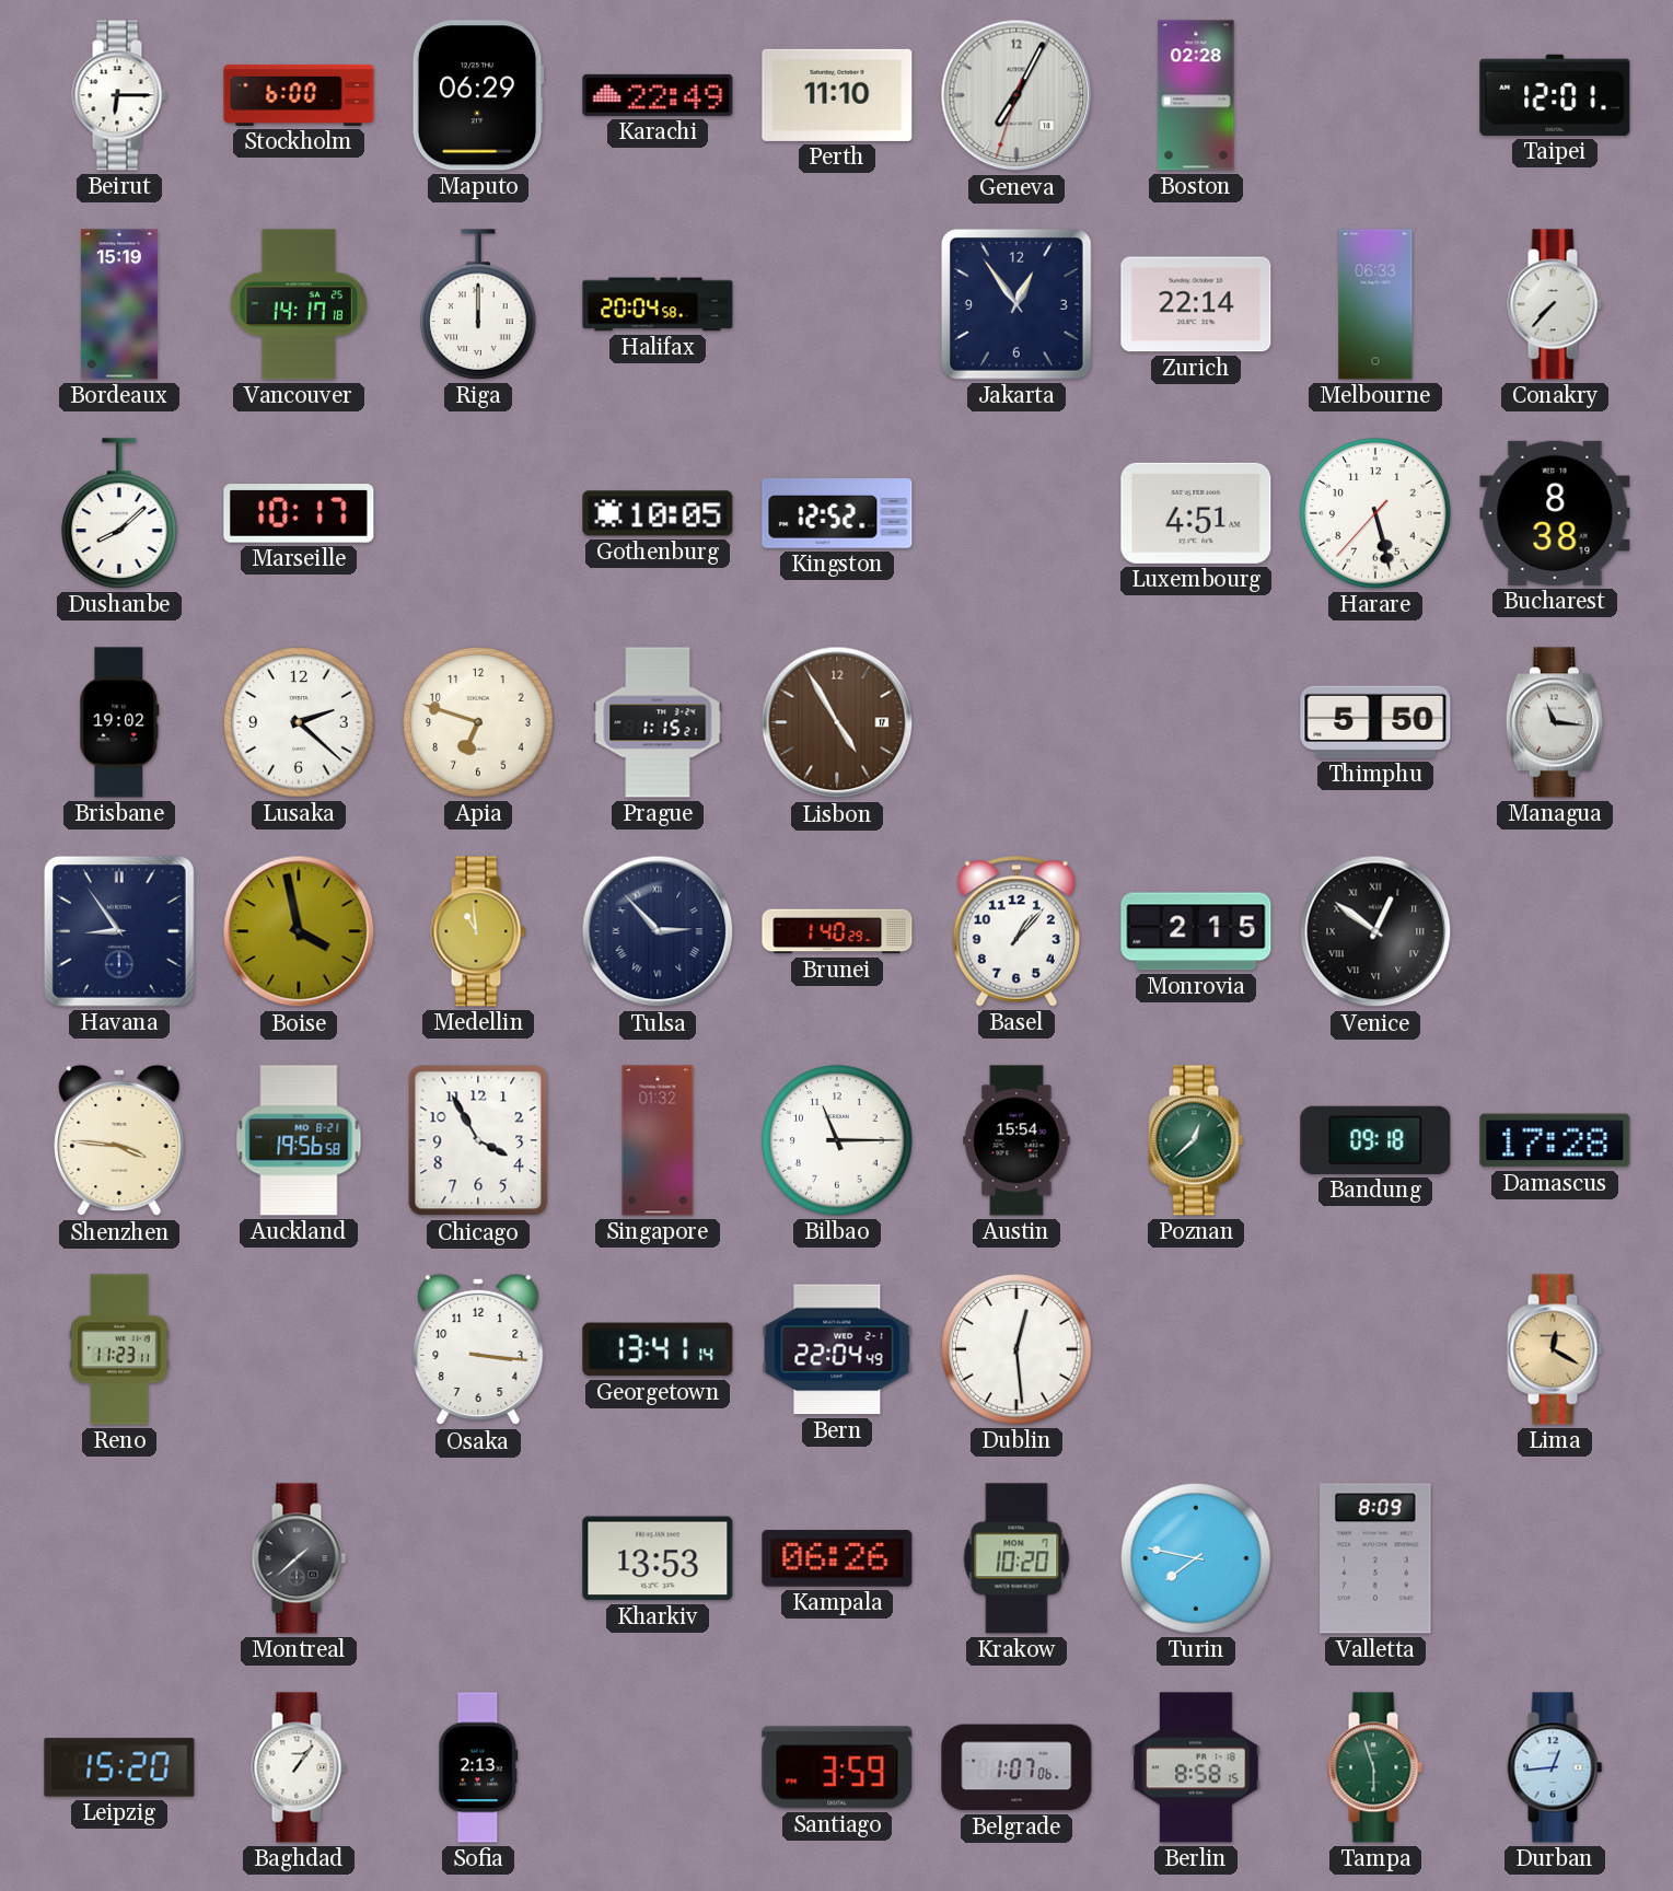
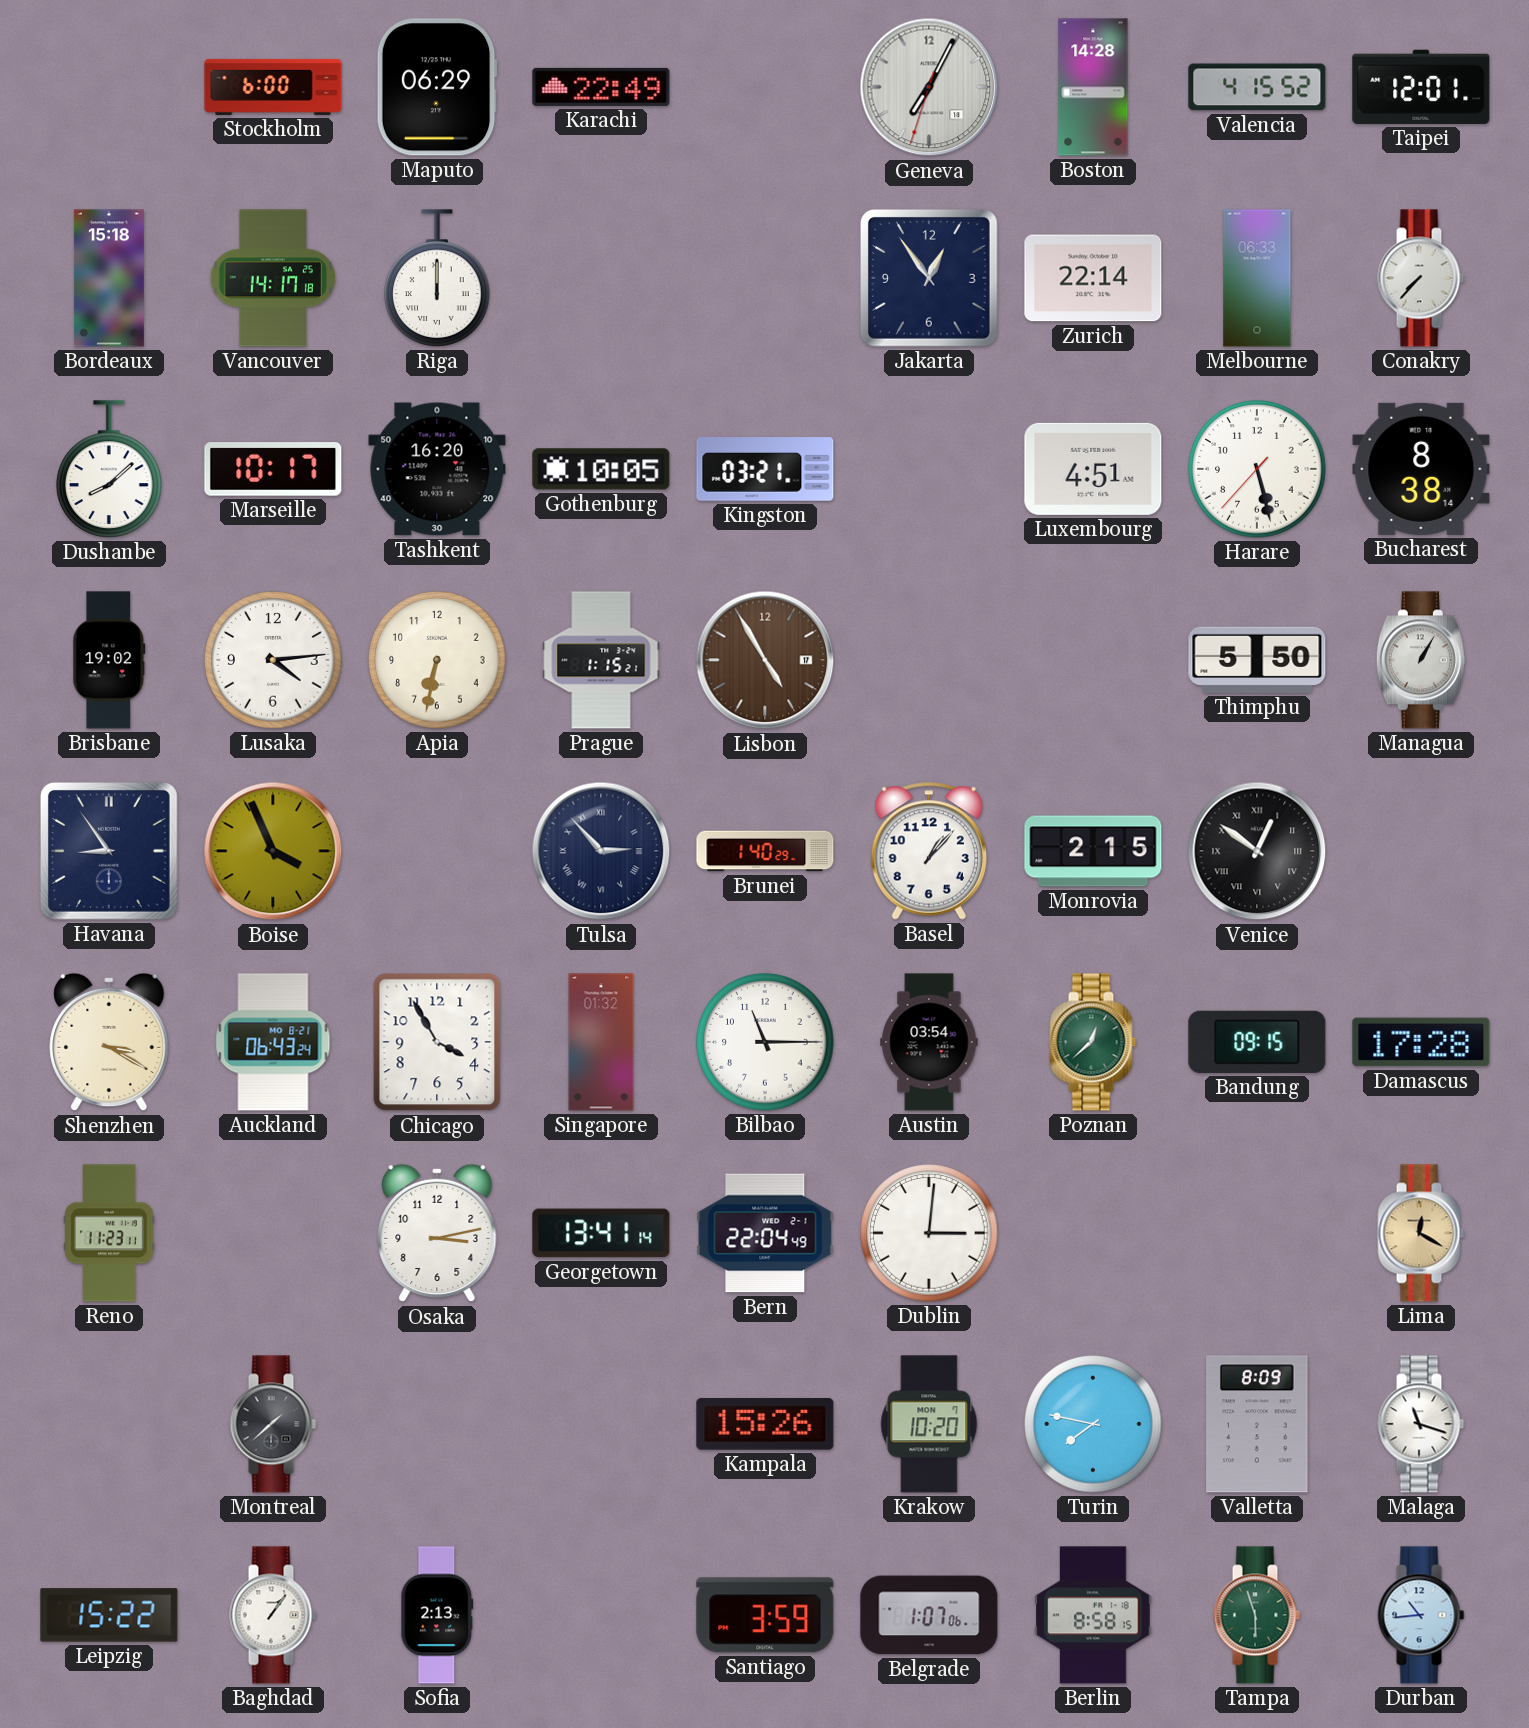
Beirut: 6:15 -> none (119, 95)
Perth: 11:10 -> none (837, 95)
Boston: 02:28 -> 14:28 (1093, 87)
Valencia: none -> 4:15 (1257, 87)
Bordeaux: 15:19 -> 15:18 (109, 278)
Halifax: 20:04 -> none (658, 304)
Tashkent: none -> 16:20 (437, 469)
Kingston: 12:52 -> 03:21 (765, 469)
Bucharest: 8:38:19 -> 8:38:14 (1421, 469)
Lusaka: 2:22 -> 4:14 (273, 660)
Apia: 6:48 -> 6:32 (437, 660)
Managua: 11:16 -> 1:05 (1421, 660)
Boise: 3:58 -> 3:56 (273, 851)
Medellin: 10:59 -> none (478, 931)
Shenzhen: 3:46 -> 3:20 (109, 1042)
Auckland: 19:56 -> 06:43 (273, 1042)
Austin: 15:54 -> 03:54 (929, 1042)
Bandung: 09:18 -> 09:15 (1257, 1042)
Osaka: 3:16 -> 3:13 (437, 1233)
Dublin: 12:29 -> 3:01 (929, 1233)
Kharkiv: 13:53 -> none (658, 1558)
Kampala: 06:26 -> 15:26 (765, 1424)
Malaga: none -> 11:18 (1421, 1424)
Leipzig: 15:20 -> 15:22 (109, 1615)
Durban: 12:44 -> 10:44 (1421, 1615)
